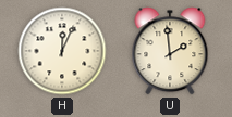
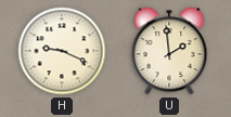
H: 12:04 -> 9:19 (62, 51)
